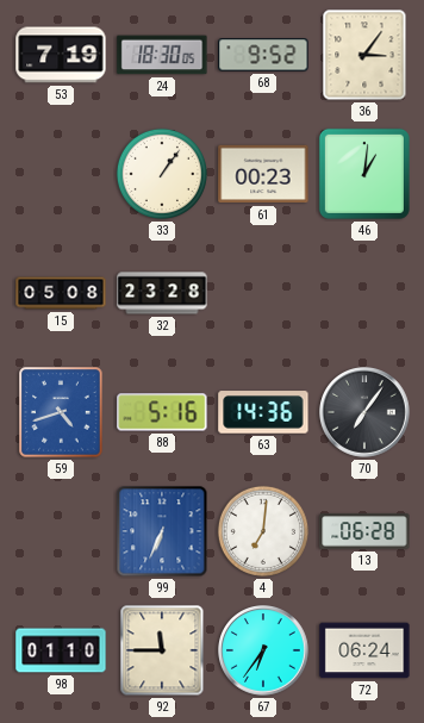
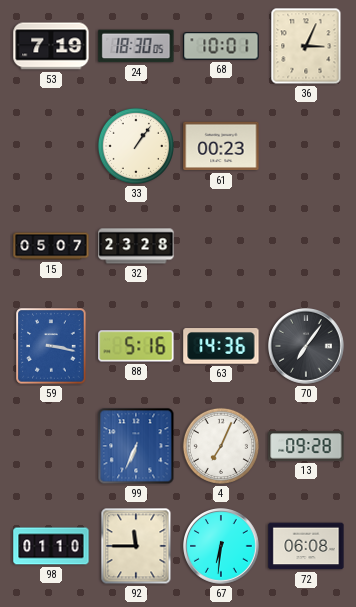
68: 9:52 -> 10:01 (221, 46)
36: 3:06 -> 3:04 (306, 46)
46: 1:01 -> none (364, 174)
15: 05:08 -> 05:07 (51, 246)
59: 4:42 -> 3:17 (51, 346)
4: 7:01 -> 7:04 (221, 446)
13: 06:28 -> 09:28 (306, 446)
67: 6:36 -> 6:31 (222, 547)
72: 06:24 -> 06:08 (306, 546)
